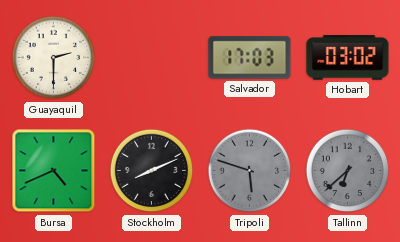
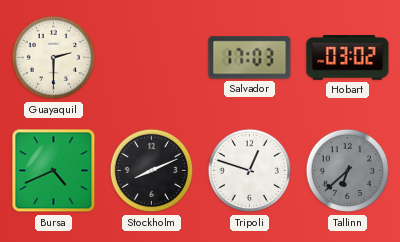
Tripoli: 5:48 -> 12:48 (250, 171)
Tripoli dial: grey -> white (250, 171)
